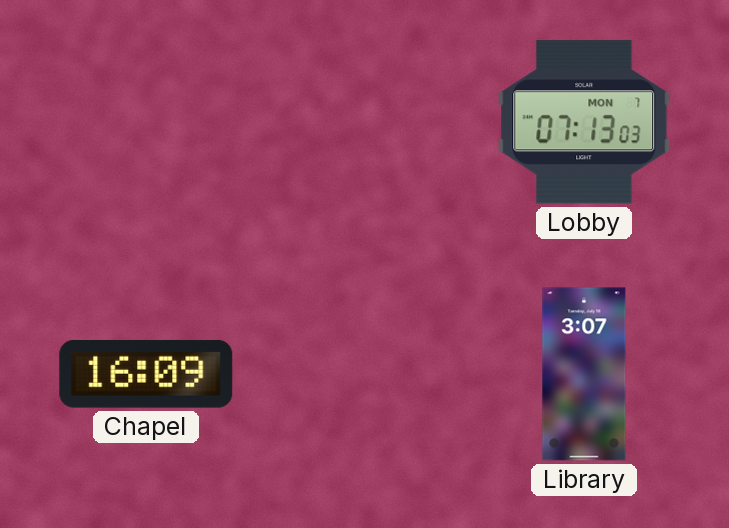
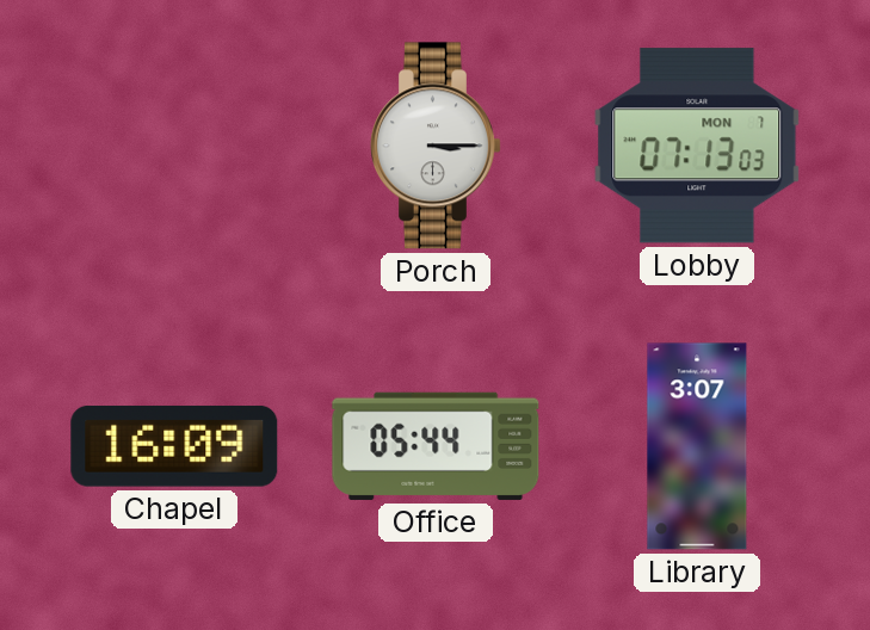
Porch: none -> 3:15 (437, 146)
Office: none -> 05:44 (436, 446)
